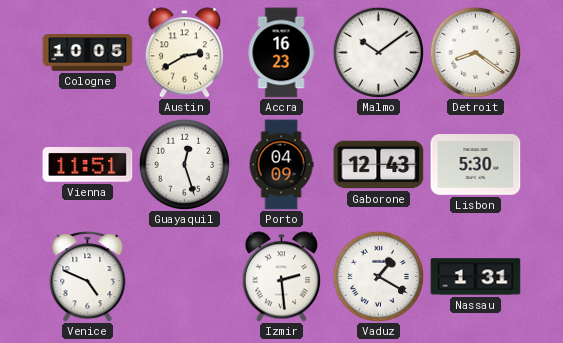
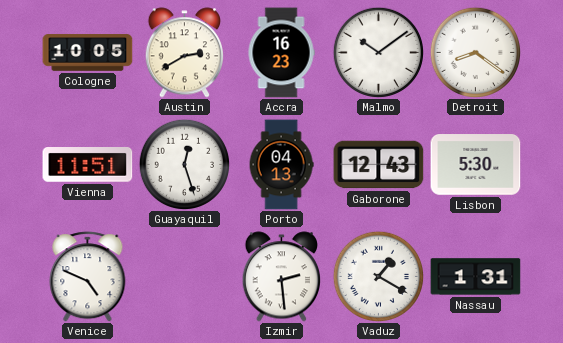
Porto: 04:09 -> 04:13 (281, 165)
